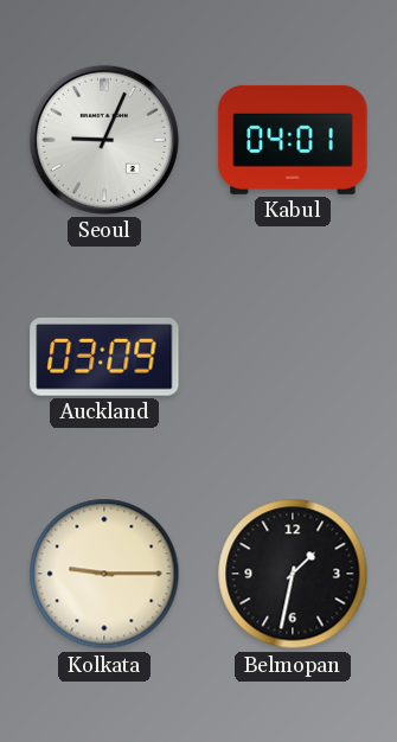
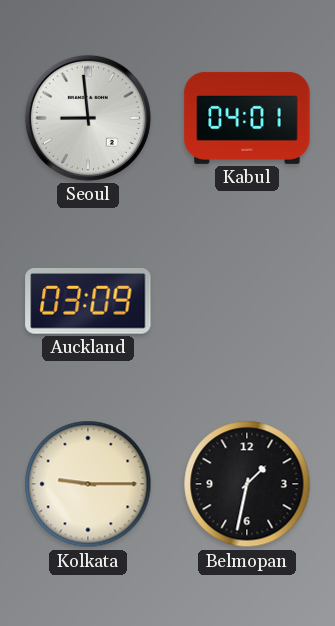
Seoul: 9:04 -> 8:59 (88, 118)
